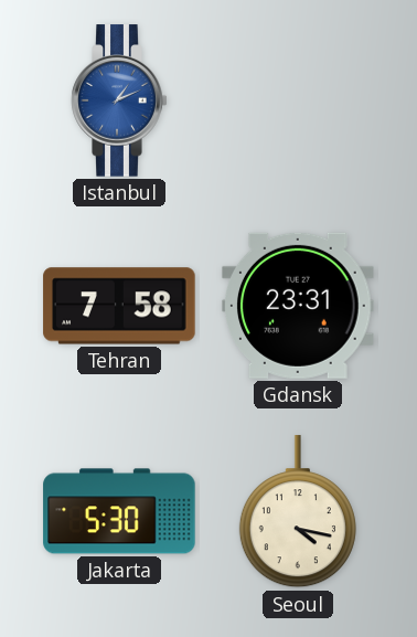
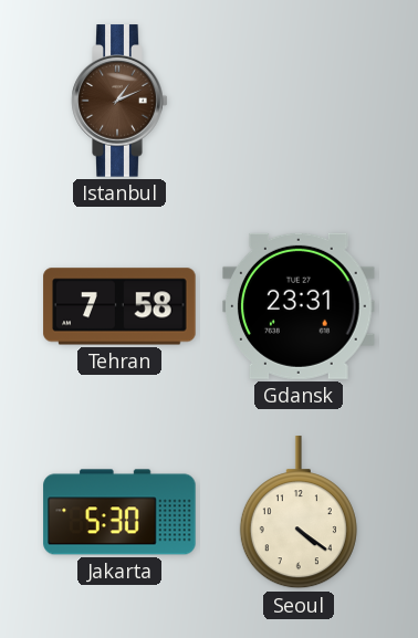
Istanbul dial: blue -> brown (119, 101)
Seoul: 4:17 -> 4:21 (299, 513)
